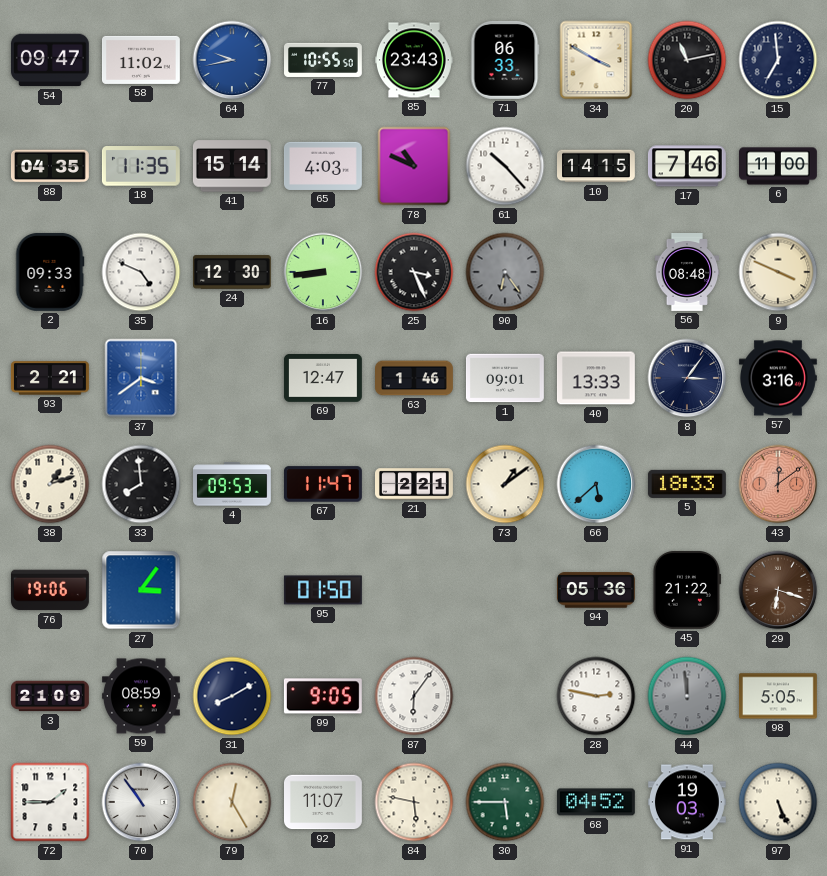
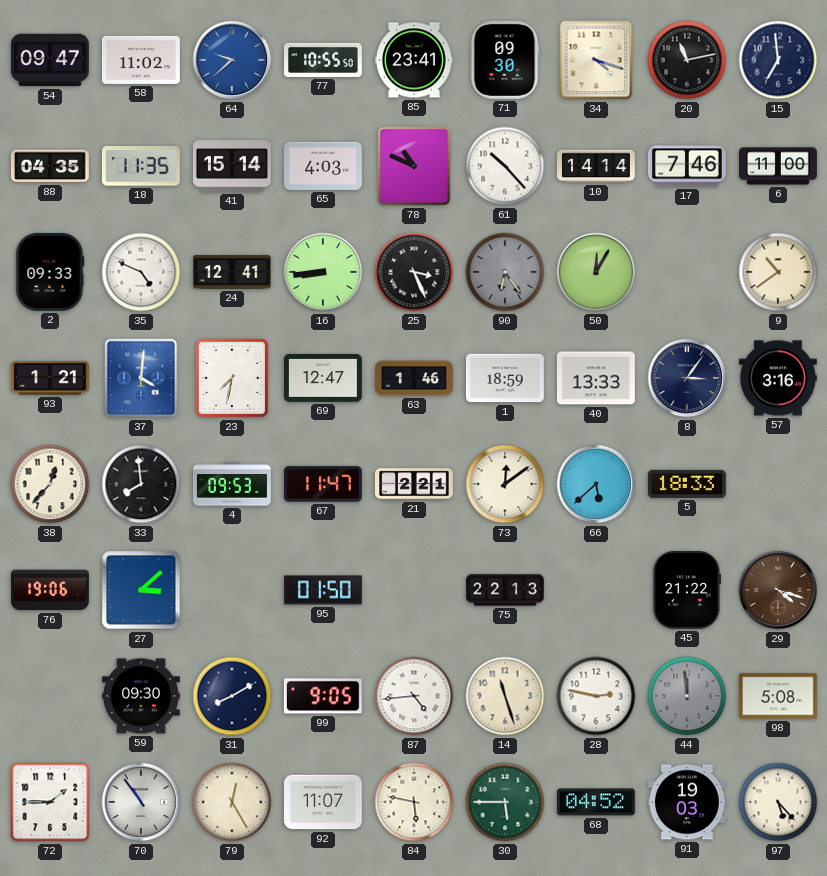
64: 9:43 -> 9:38 (232, 60)
85: 23:43 -> 23:41 (414, 60)
71: 06:33 -> 09:30 (505, 60)
34: 3:50 -> 4:18 (596, 60)
10: 14:15 -> 14:14 (597, 166)
24: 12:30 -> 12:41 (233, 272)
50: none -> 12:05 (596, 272)
56: 08:48 -> none (687, 273)
9: 3:49 -> 10:39 (778, 272)
93: 2:21 -> 1:21 (50, 378)
37: 3:39 -> 4:01 (141, 378)
23: none -> 7:32 (232, 378)
1: 09:01 -> 18:59 (505, 378)
38: 1:12 -> 12:37 (50, 484)
73: 1:09 -> 12:09 (505, 484)
43: 12:09 -> none (778, 484)
27: 3:06 -> 3:08 (141, 590)
75: none -> 22:13 (506, 590)
94: 05:36 -> none (596, 590)
29: 6:18 -> 4:18 (778, 590)
3: 21:09 -> none (51, 696)
59: 08:59 -> 09:30 (141, 696)
87: 6:06 -> 4:44 (414, 696)
14: none -> 11:27 (505, 696)
98: 5:05 -> 5:08 (778, 696)
97: 5:26 -> 5:23 (778, 802)
